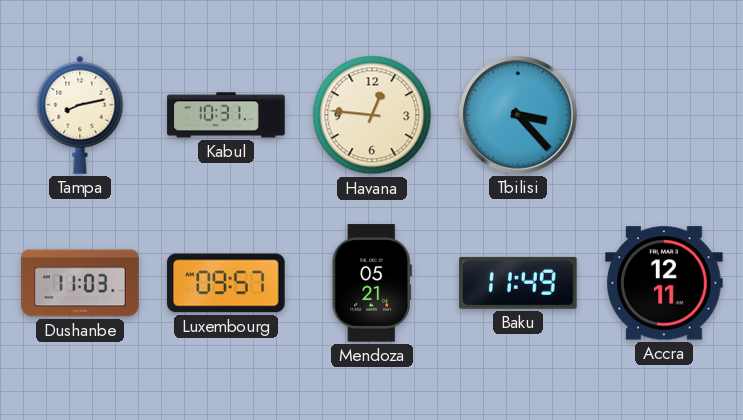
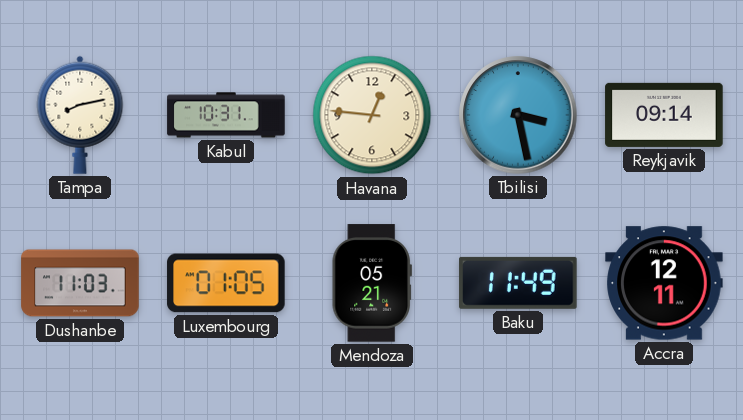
Tbilisi: 3:23 -> 3:28 (518, 115)
Reykjavik: none -> 09:14 (664, 115)
Luxembourg: 09:57 -> 01:05 (226, 283)
